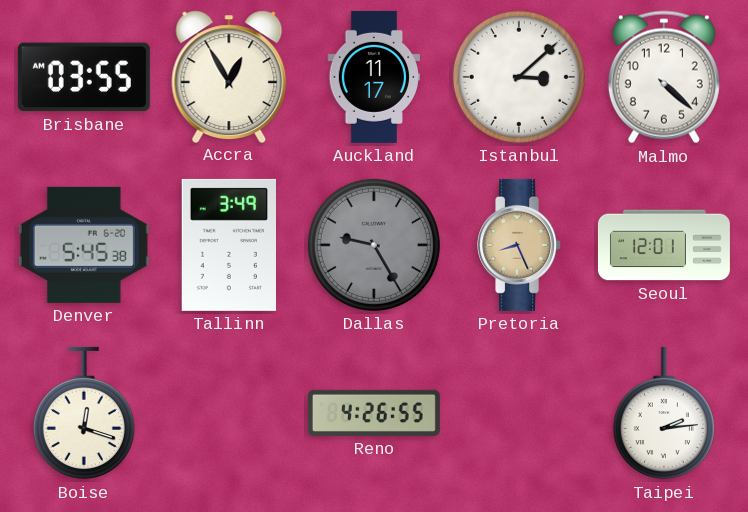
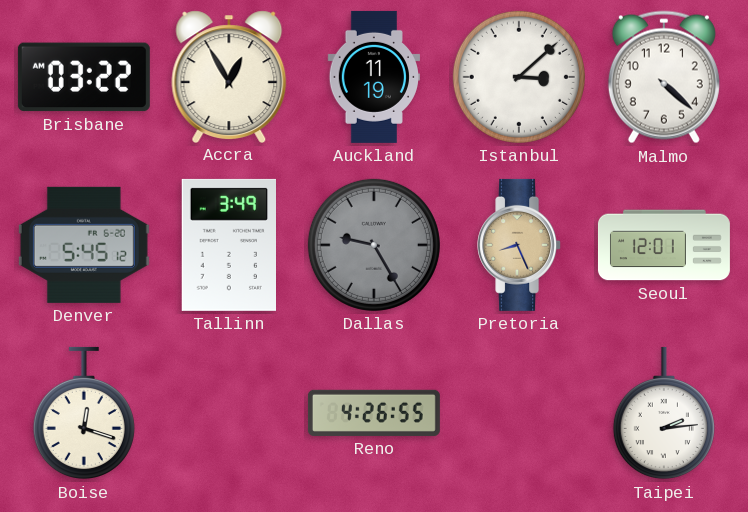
Brisbane: 03:55 -> 03:22 (84, 77)
Auckland: 11:17 -> 11:19 (373, 77)
Denver: 5:45:38 -> 5:45:12 (84, 245)
